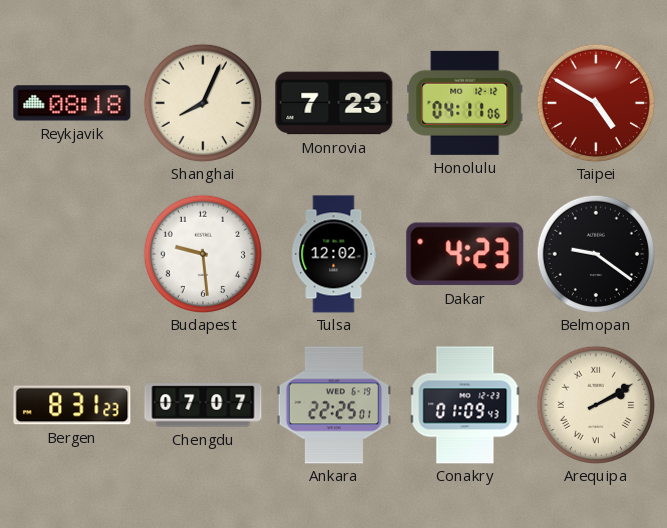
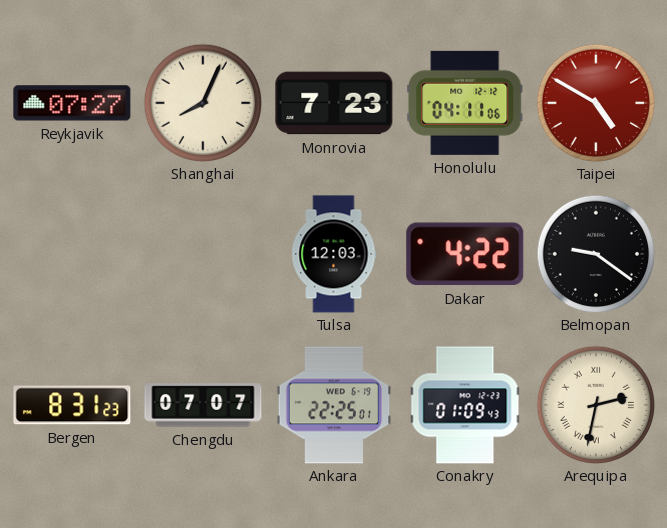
Reykjavik: 08:18 -> 07:27 (72, 103)
Budapest: 9:29 -> none (203, 254)
Tulsa: 12:02 -> 12:03 (334, 254)
Dakar: 4:23 -> 4:22 (465, 254)
Arequipa: 2:10 -> 2:32 (596, 405)
